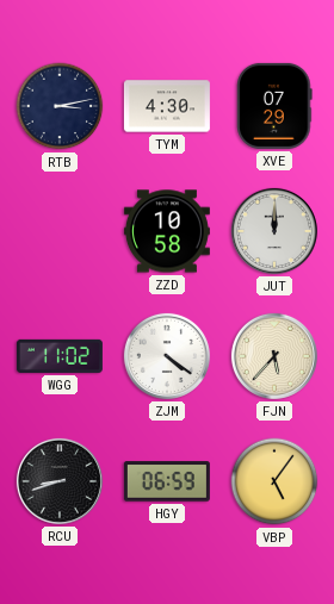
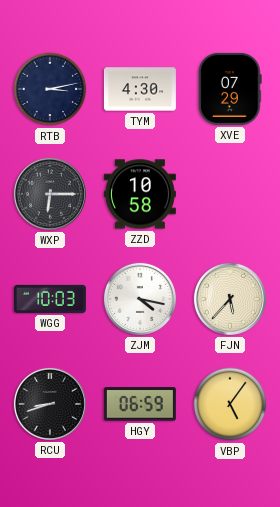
WXP: none -> 6:15 (50, 194)
JUT: 12:00 -> none (274, 231)
WGG: 11:02 -> 10:03 (50, 299)
ZJM: 4:21 -> 4:17 (140, 299)
